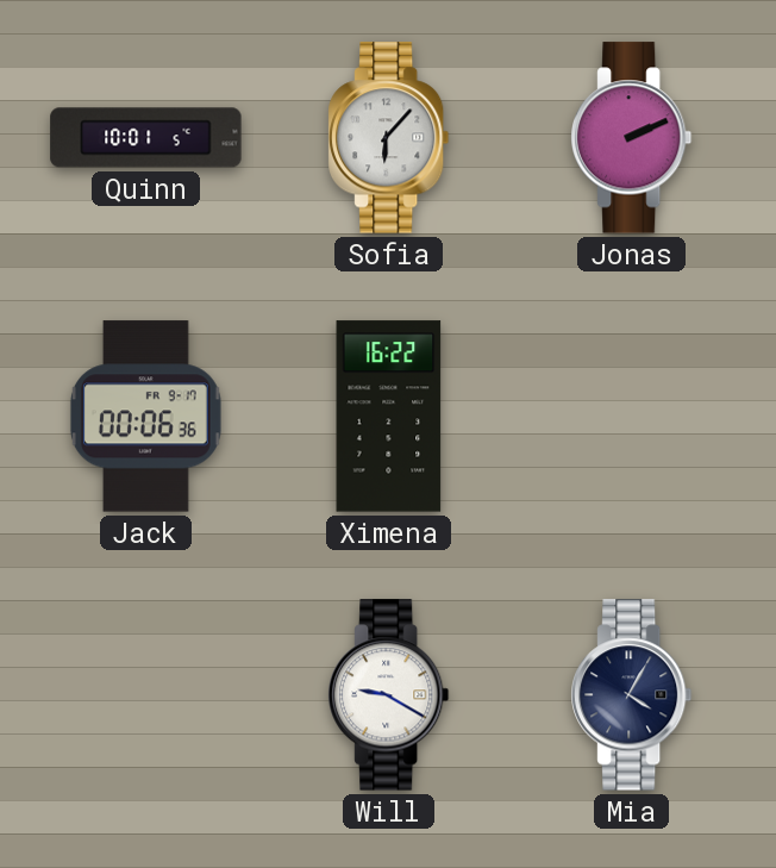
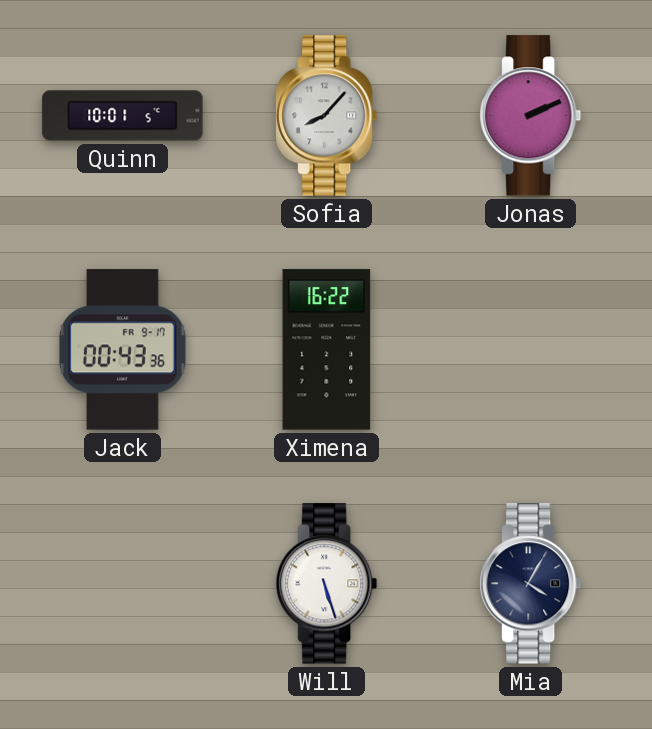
Sofia: 6:07 -> 8:07 (327, 116)
Jack: 00:06 -> 00:43 (122, 350)
Will: 9:20 -> 5:27 (327, 584)
